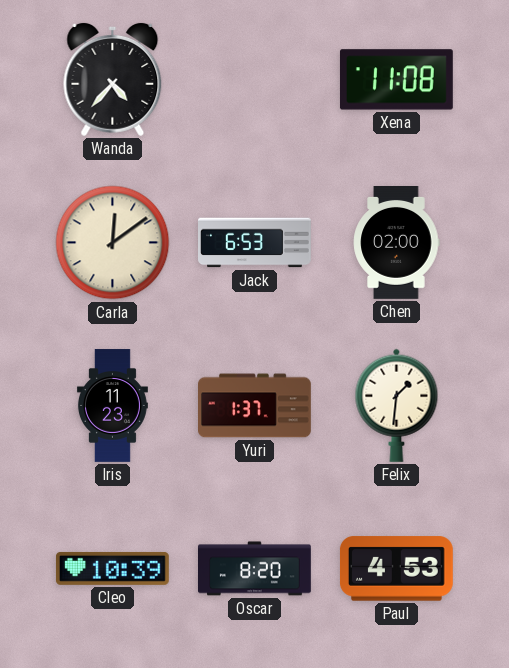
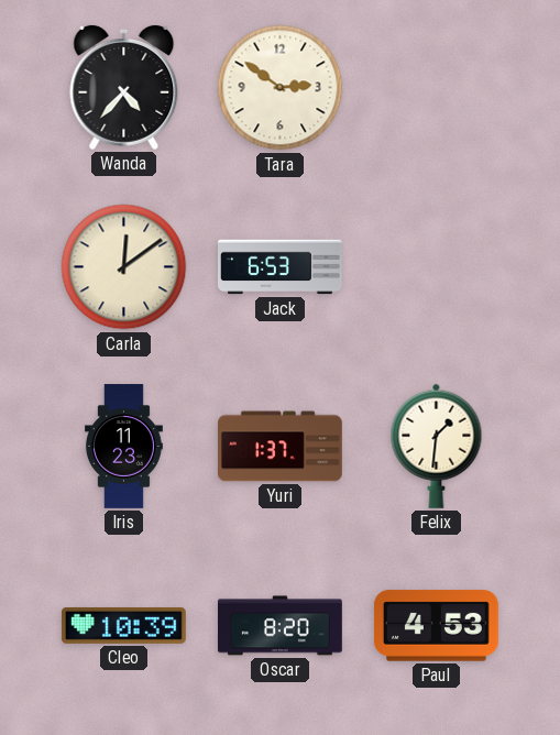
Tara: none -> 2:51 (281, 88)
Xena: 11:08 -> none (396, 80)
Chen: 02:00 -> none (396, 243)
